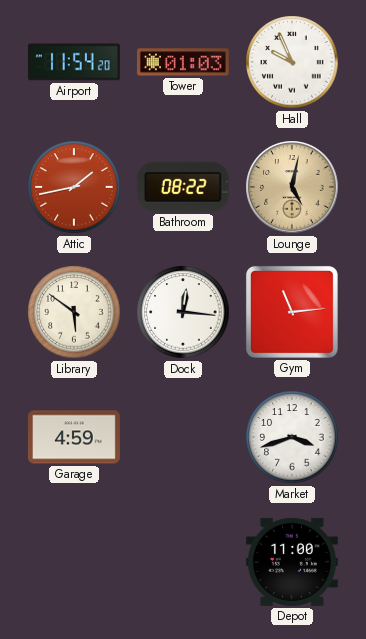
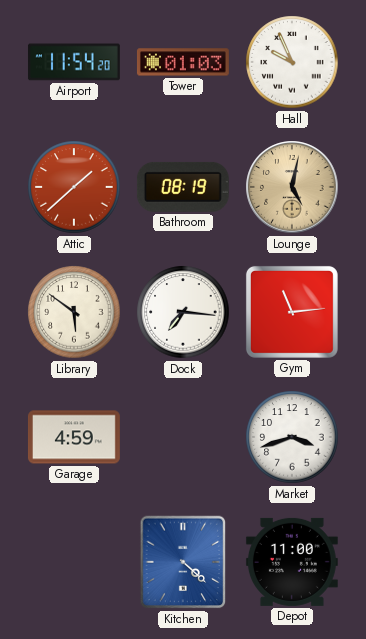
Attic: 1:43 -> 1:38 (74, 187)
Bathroom: 08:22 -> 08:19 (183, 187)
Dock: 12:16 -> 7:16 (183, 312)
Kitchen: none -> 4:22 (183, 562)
